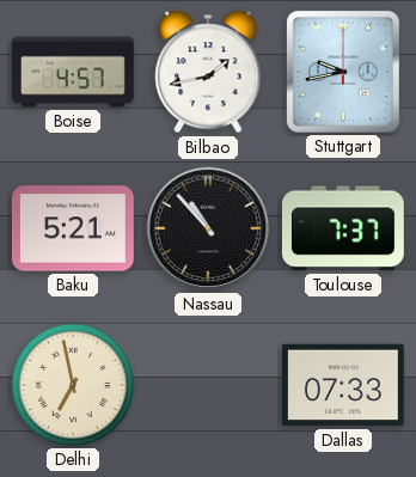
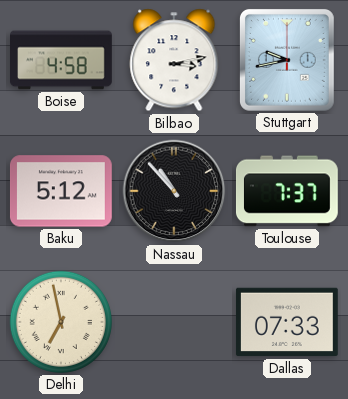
Boise: 4:57 -> 4:58 (62, 60)
Bilbao: 1:43 -> 3:13 (174, 60)
Baku: 5:21 -> 5:12 (61, 191)
